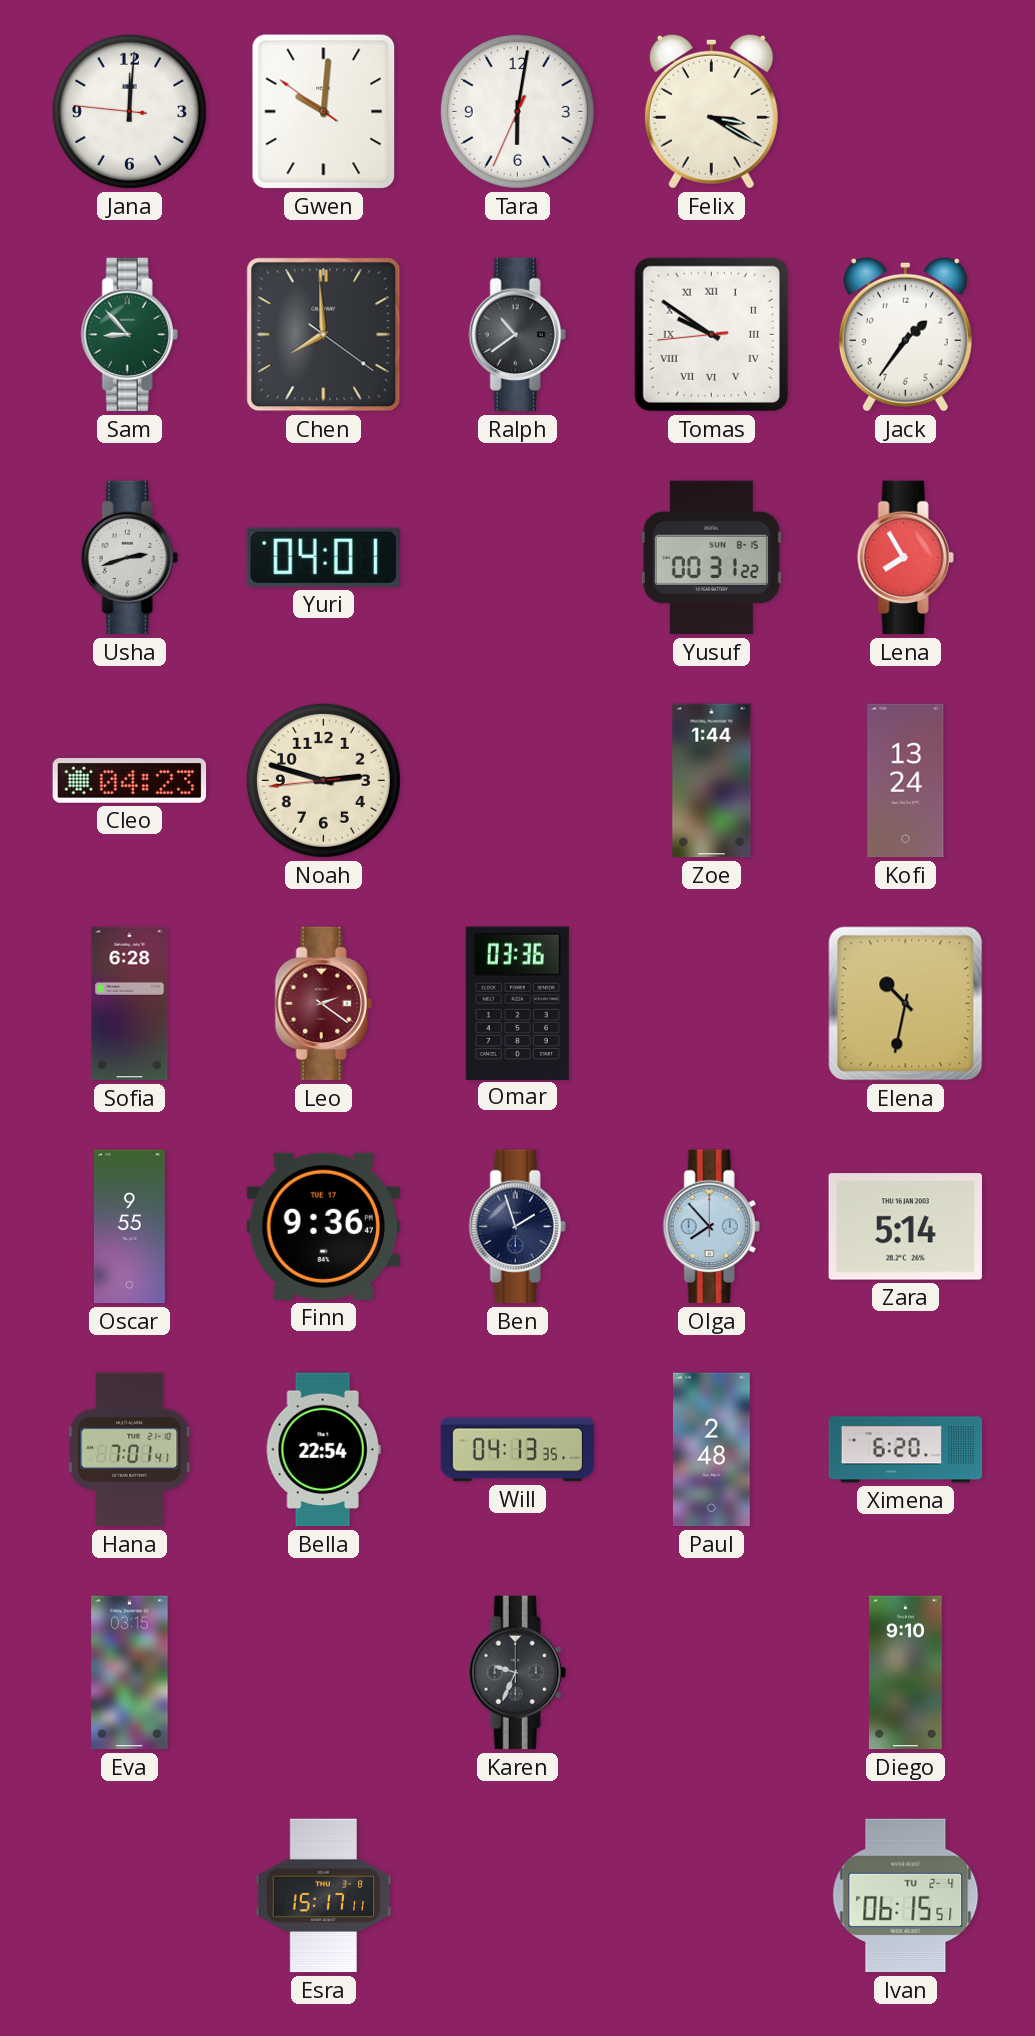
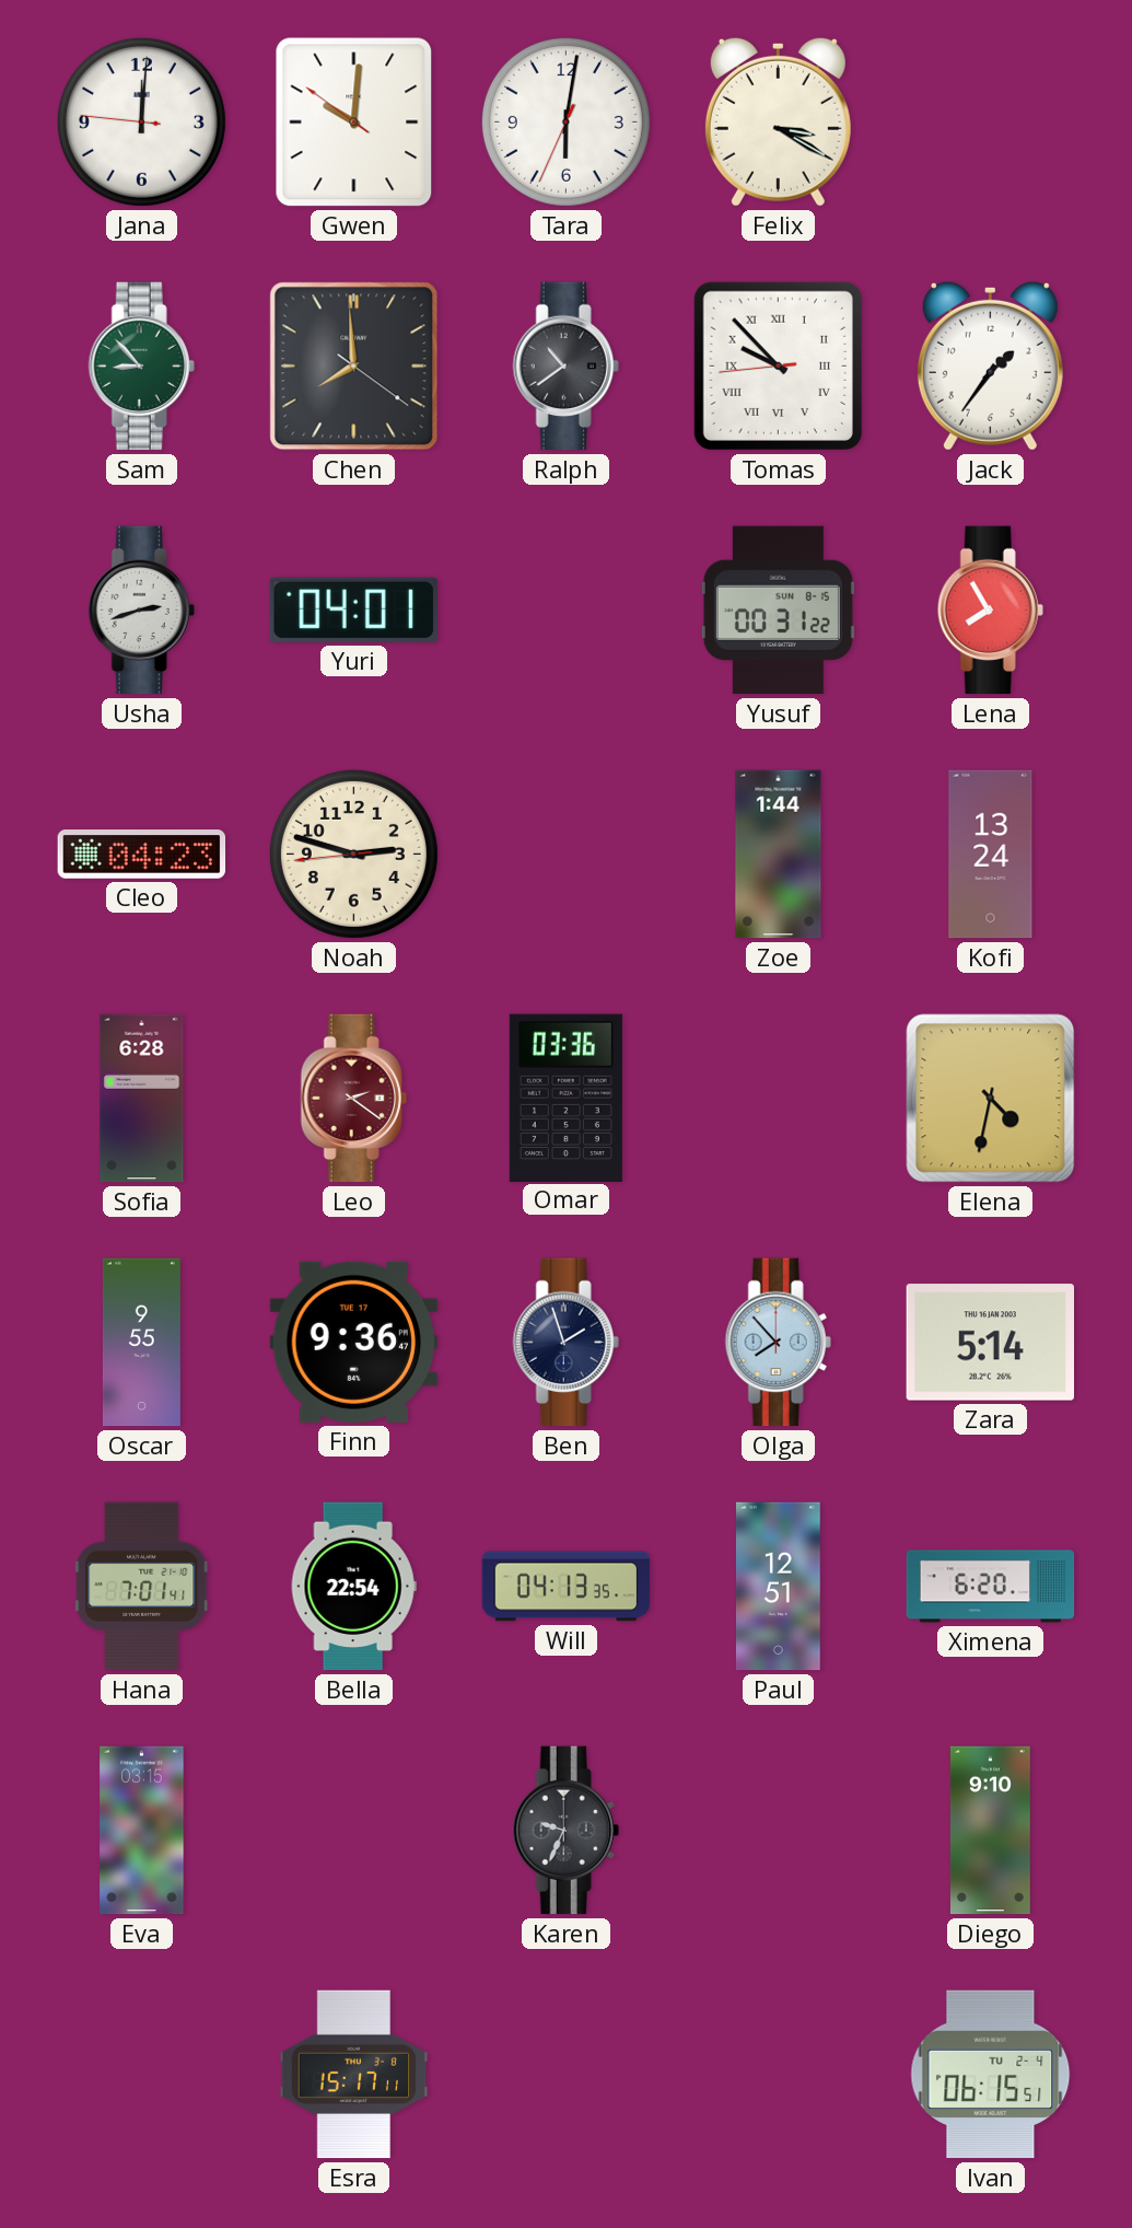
Tomas: 9:50 -> 9:52 (778, 365)
Elena: 10:32 -> 4:32 (991, 1099)
Paul: 2:48 -> 12:51 (778, 1587)
